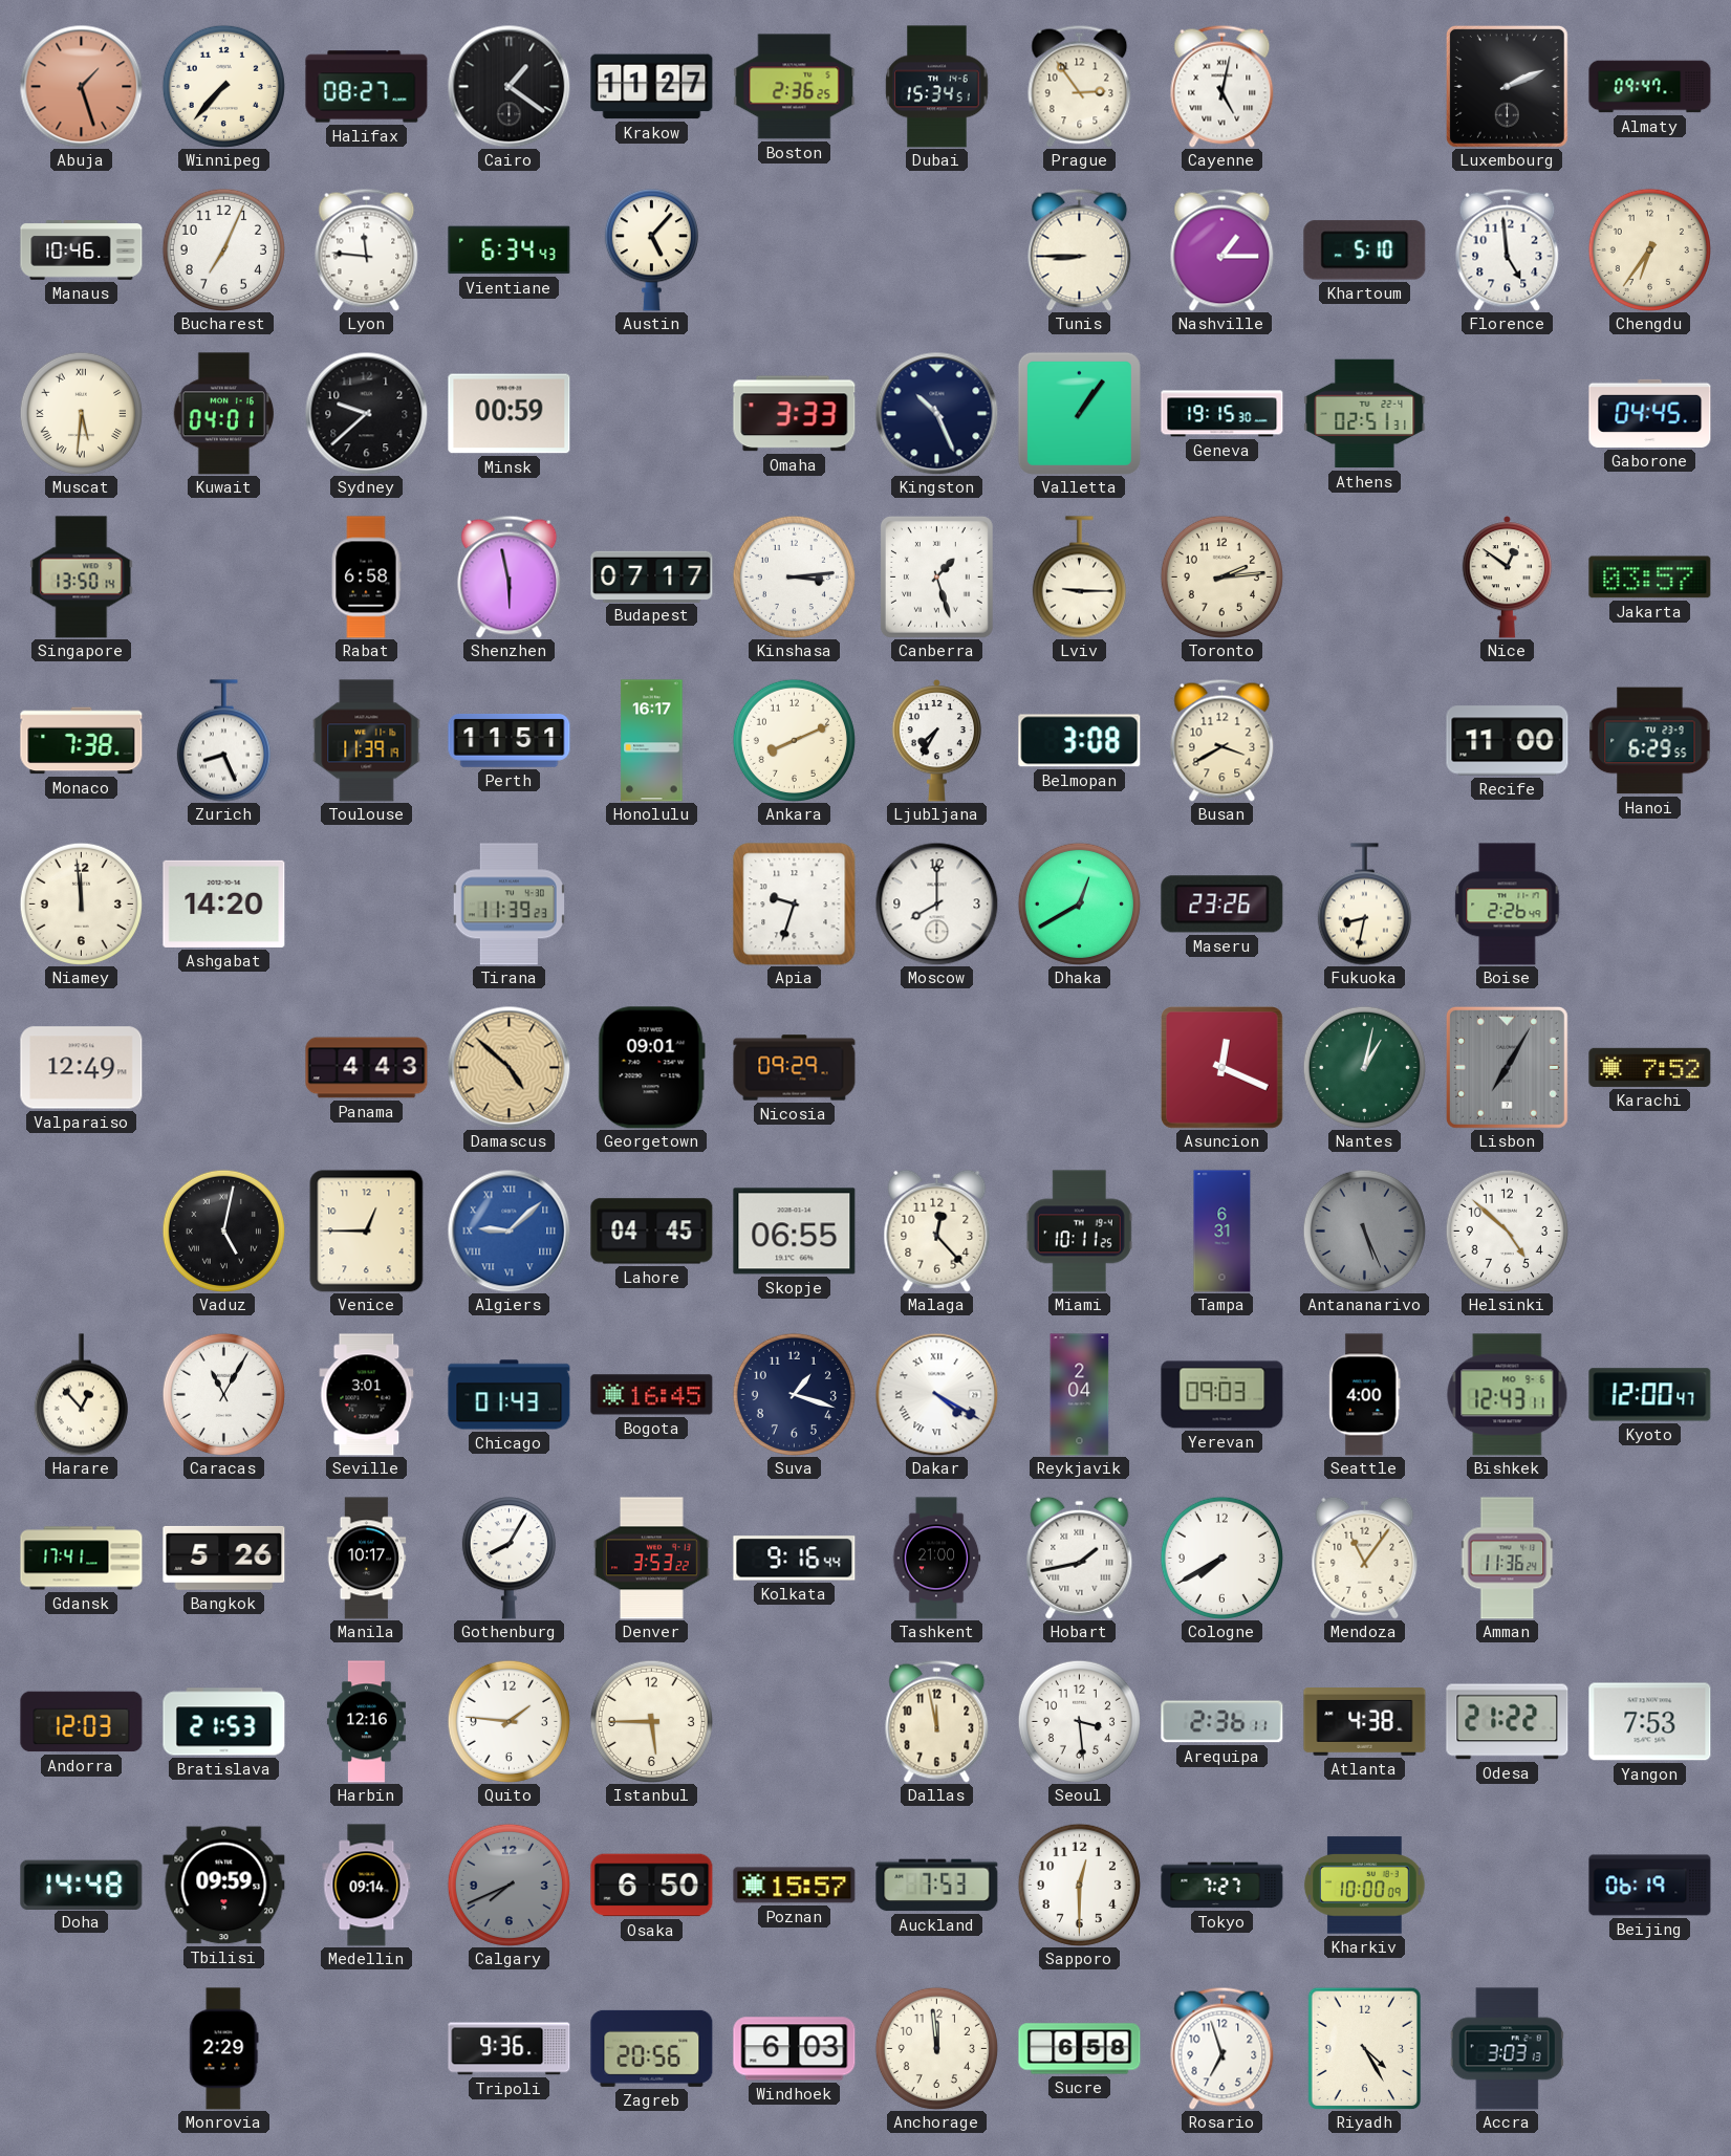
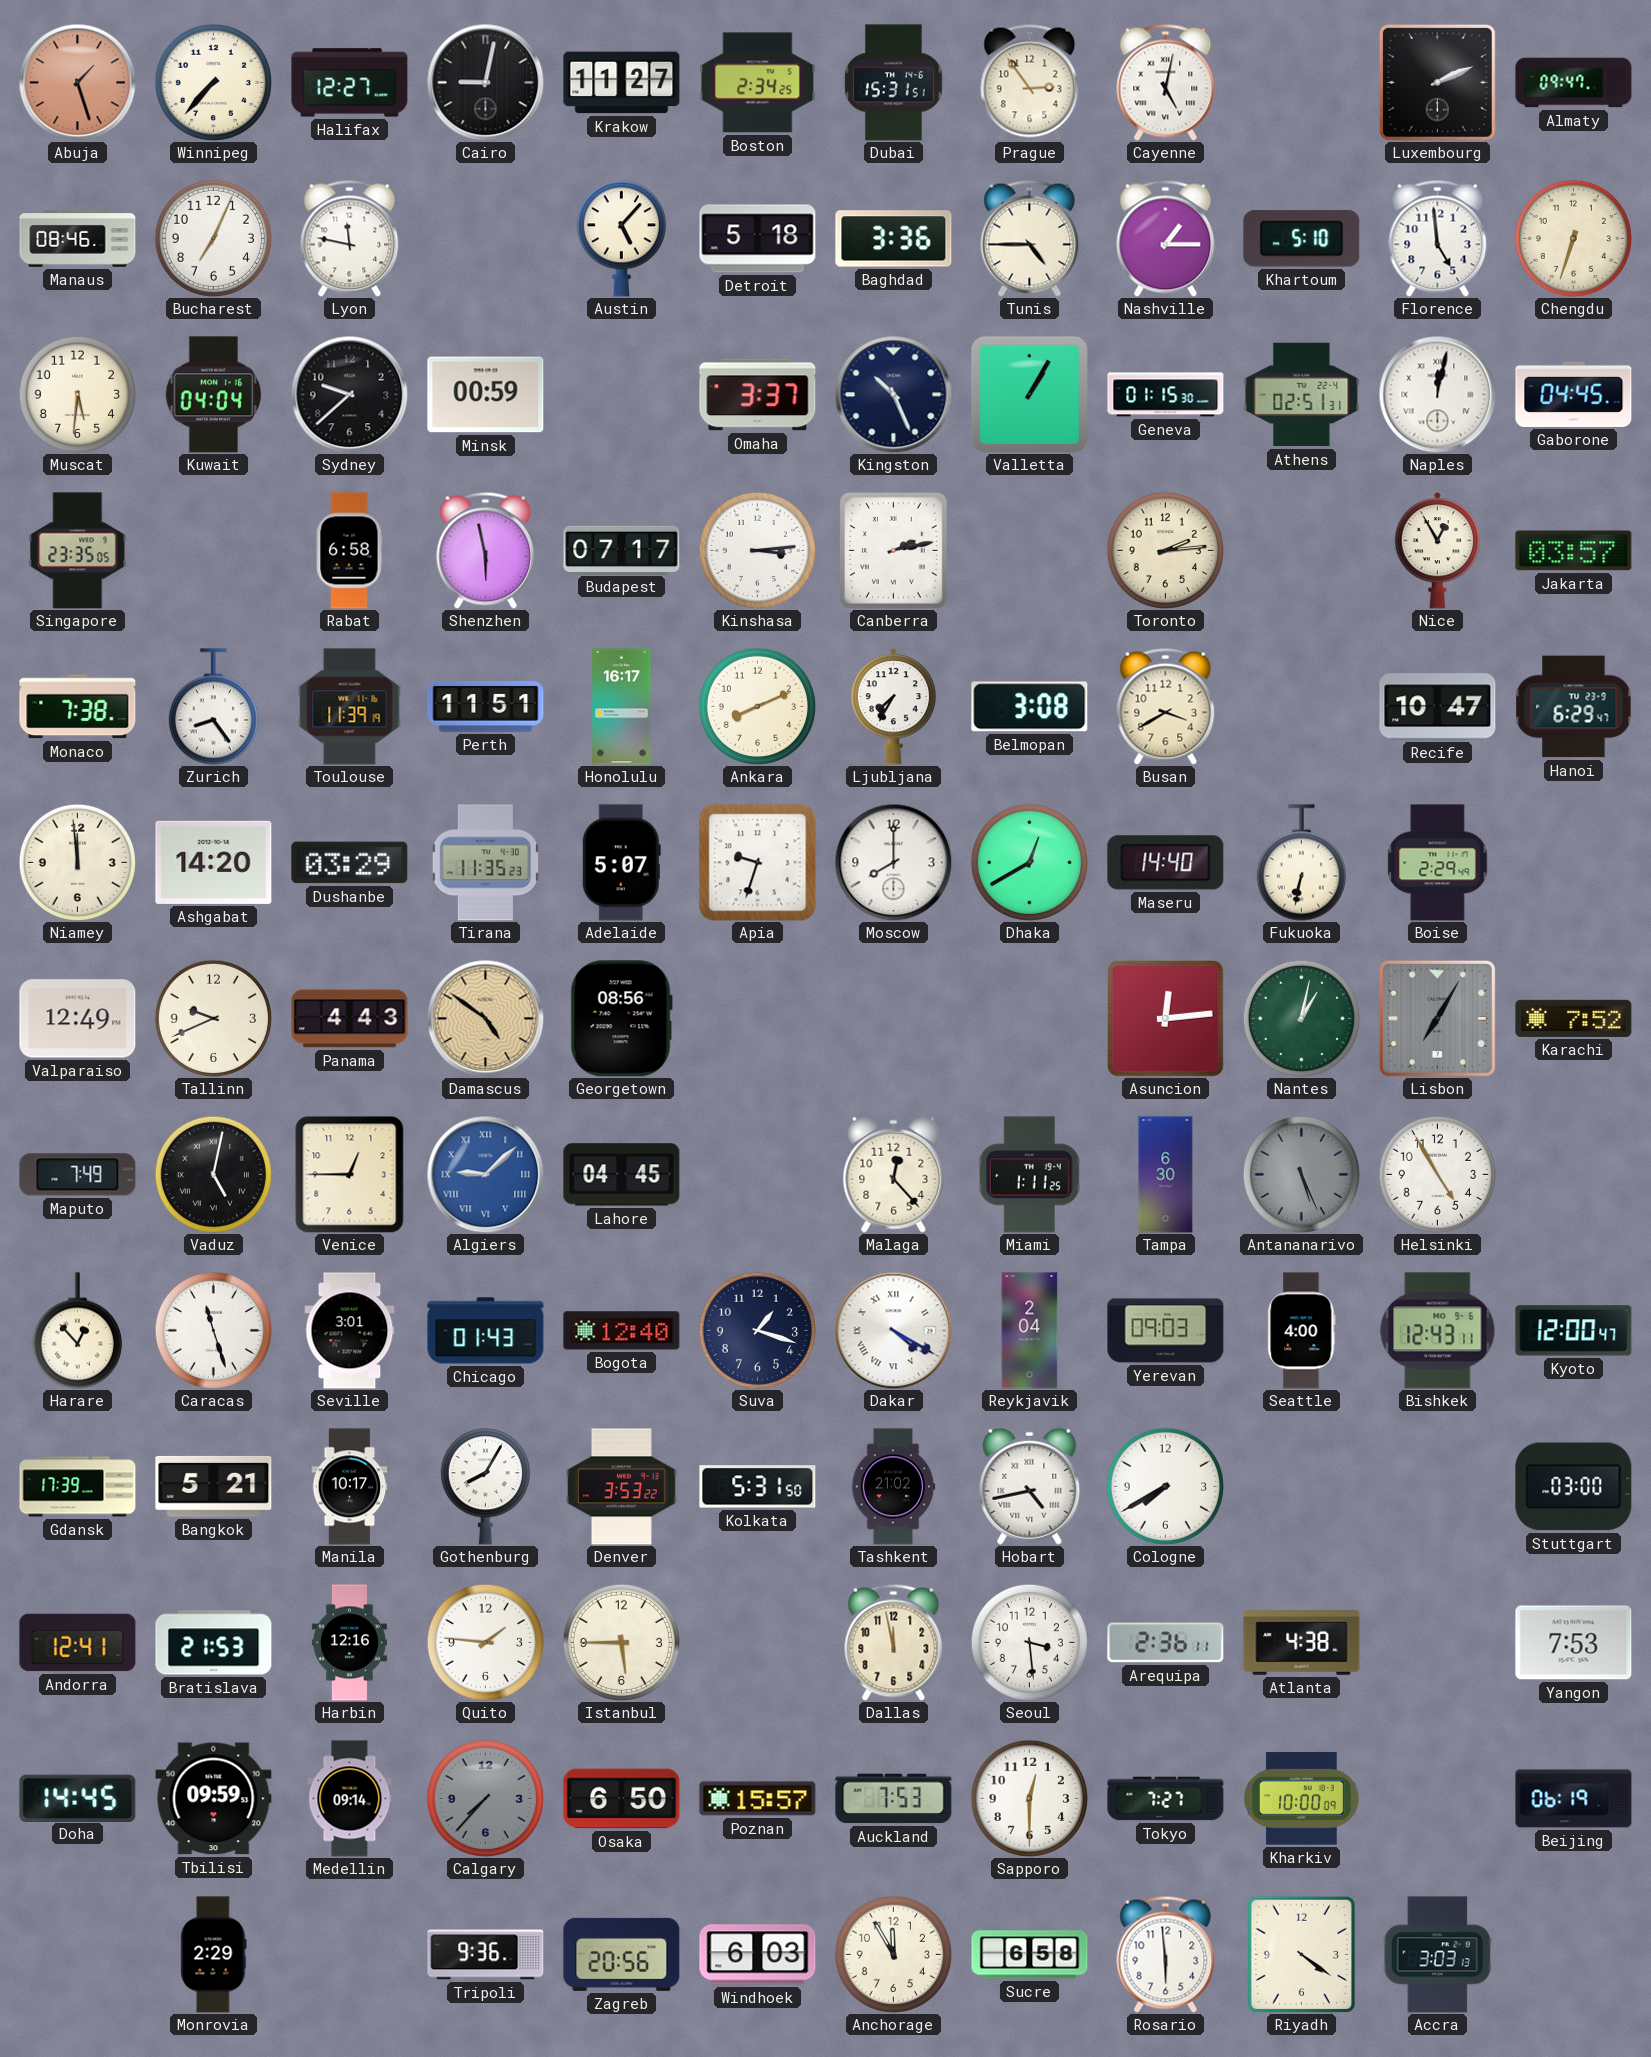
Halifax: 08:27 -> 12:27 (350, 83)
Cairo: 1:21 -> 9:02 (485, 82)
Boston: 2:36 -> 2:34 (758, 83)
Dubai: 15:34 -> 15:31 (894, 83)
Manaus: 10:46 -> 08:46 (78, 239)
Lyon: 11:46 -> 11:47 (350, 238)
Vientiane: 6:34 -> none (510, 251)
Detroit: none -> 5:18 (758, 239)
Baghdad: none -> 3:36 (894, 239)
Tunis: 8:45 -> 4:45 (1030, 238)
Chengdu: 6:36 -> 6:33 (1573, 238)
Muscat numerals: Roman -> Arabic (77, 394)
Kuwait: 04:01 -> 04:04 (214, 395)
Omaha: 3:33 -> 3:37 (758, 395)
Valletta: 1:06 -> 1:05 (1029, 394)
Geneva: 19:15 -> 01:15 (1166, 395)
Naples: none -> 12:02 (1437, 394)
Singapore: 13:50 -> 23:35 (78, 551)
Canberra: 1:27 -> 2:13 (893, 550)
Lviv: 9:15 -> none (1079, 578)
Nice: 12:51 -> 12:55 (1437, 551)
Zurich: 8:26 -> 8:24 (213, 707)
Recife: 11:00 -> 10:47 (1438, 707)
Hanoi: 6:29:55 -> 6:29:47 (1574, 707)
Dushanbe: none -> 03:29 (350, 863)
Tirana: 11:39 -> 11:35 (485, 863)
Adelaide: none -> 5:07 (621, 863)
Maseru: 23:26 -> 14:40 (1166, 863)
Fukuoka: 8:32 -> 6:32 (1301, 863)
Boise: 2:26 -> 2:29 (1438, 863)
Tallinn: none -> 9:41 (213, 1018)
Damascus: 4:52 -> 4:51 (485, 1018)
Georgetown: 09:01 -> 08:56 (621, 1019)
Nicosia: 09:29 -> none (795, 1068)
Asuncion: 12:19 -> 12:14 (1166, 1019)
Maputo: none -> 7:49 (78, 1175)
Skopje: 06:55 -> none (795, 1232)
Miami: 10:11 -> 1:11 (1029, 1175)
Tampa: 6:31 -> 6:30 (1166, 1175)
Helsinki: 4:52 -> 4:55 (1437, 1174)
Caracas: 11:05 -> 11:27 (213, 1330)
Bogota: 16:45 -> 12:40 (622, 1331)
Gdansk: 17:41 -> 17:39 (78, 1487)
Bangkok: 5:26 -> 5:21 (214, 1486)
Kolkata: 9:16 -> 5:31 (758, 1487)
Tashkent: 21:00 -> 21:02 (893, 1487)
Hobart: 1:43 -> 4:43 (1030, 1486)
Mendoza: 11:06 -> none (1365, 1558)
Amman: 11:36 -> none (1508, 1559)
Stuttgart: none -> 03:00 (1574, 1487)
Andorra: 12:03 -> 12:41 (78, 1643)
Odesa: 21:22 -> none (1508, 1722)
Doha: 14:48 -> 14:45 (78, 1798)
Calgary: 7:41 -> 7:37 (485, 1798)
Anchorage: 11:59 -> 11:55 (893, 1954)
Rosario: 6:57 -> 5:59 (1166, 1954)
Riyadh: 4:25 -> 4:21 (1302, 1954)
